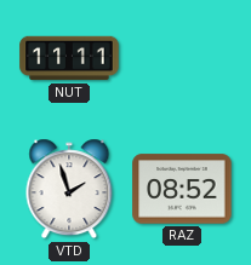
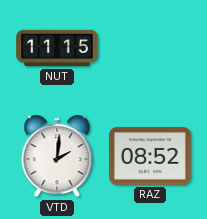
NUT: 11:11 -> 11:15 (57, 48)
VTD: 1:57 -> 2:01 (57, 156)
